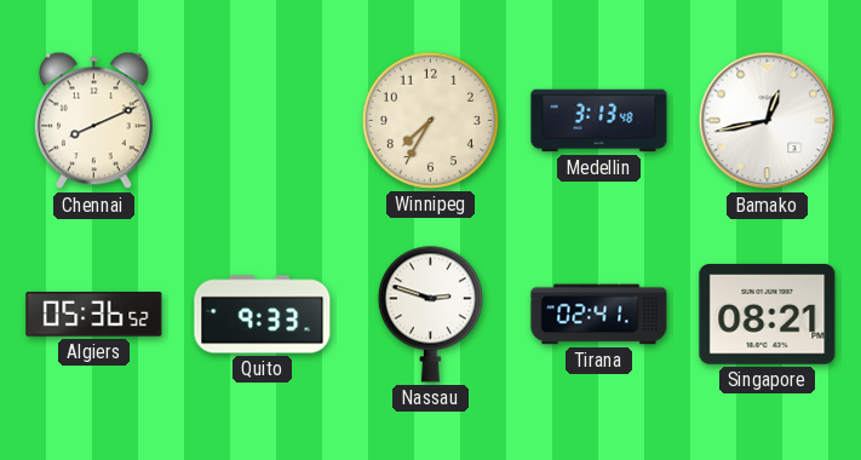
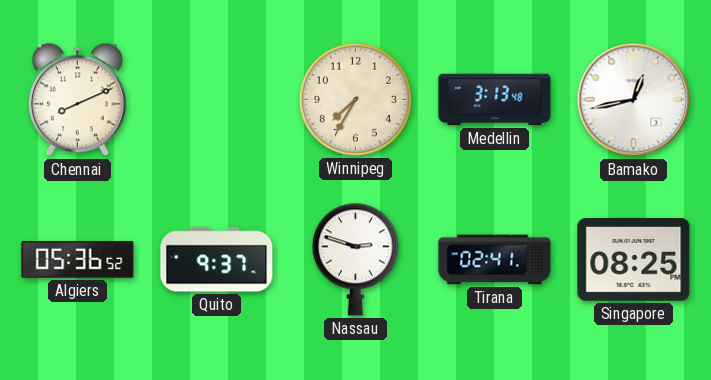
Quito: 9:33 -> 9:37 (217, 260)
Singapore: 08:21 -> 08:25 (634, 260)
